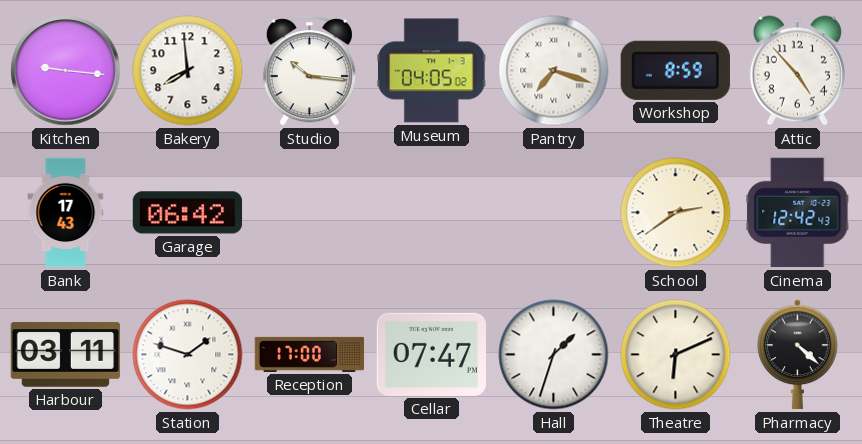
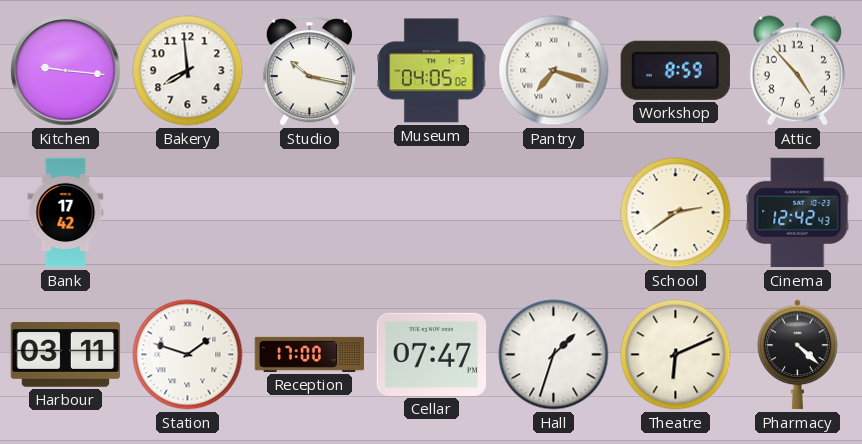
Studio: 10:16 -> 10:17 (309, 71)
Bank: 17:43 -> 17:42 (66, 213)
Garage: 06:42 -> none (188, 213)
